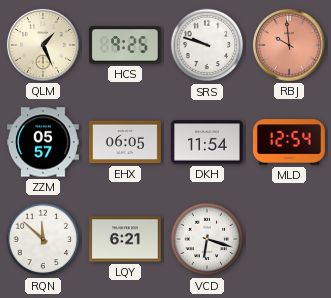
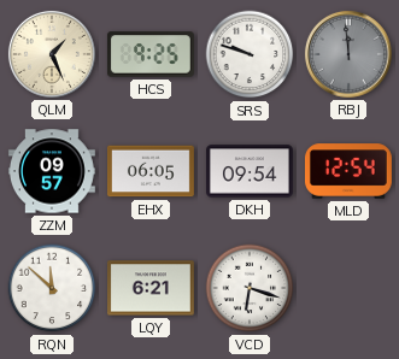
RBJ: 9:59 -> 11:59 (348, 54)
RBJ dial: salmon -> grey (348, 54)
ZZM: 05:57 -> 09:57 (52, 171)
DKH: 11:54 -> 09:54 (250, 171)
